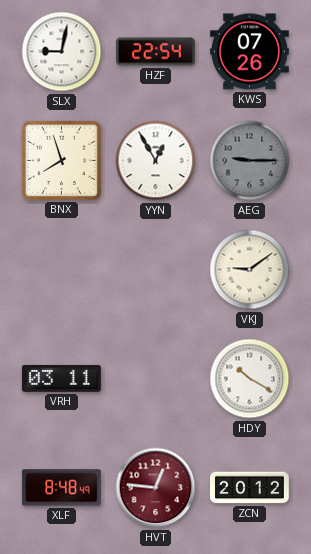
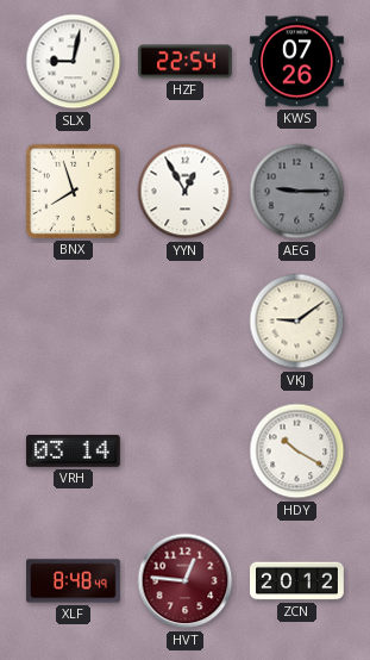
VRH: 03:11 -> 03:14 (73, 450)
